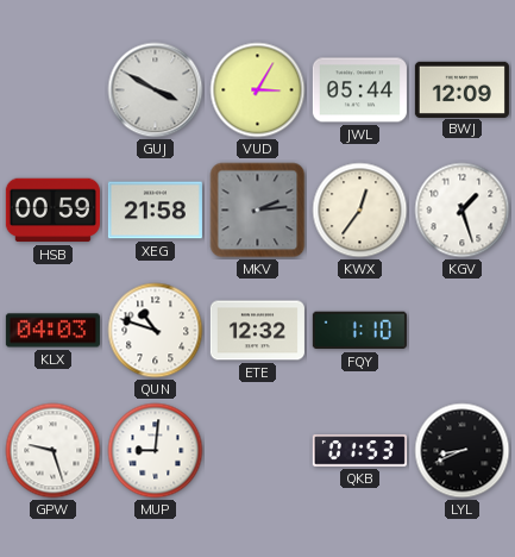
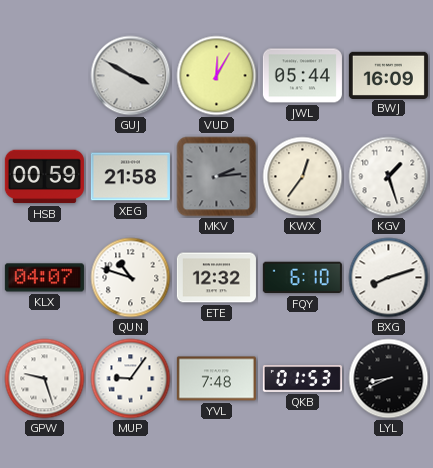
VUD: 3:05 -> 12:05 (217, 76)
BWJ: 12:09 -> 16:09 (388, 75)
KLX: 04:03 -> 04:07 (44, 278)
FQY: 1:10 -> 6:10 (302, 278)
BXG: none -> 8:12 (389, 278)
MUP: 9:01 -> 9:06 (131, 379)
YVL: none -> 7:48 (216, 379)
